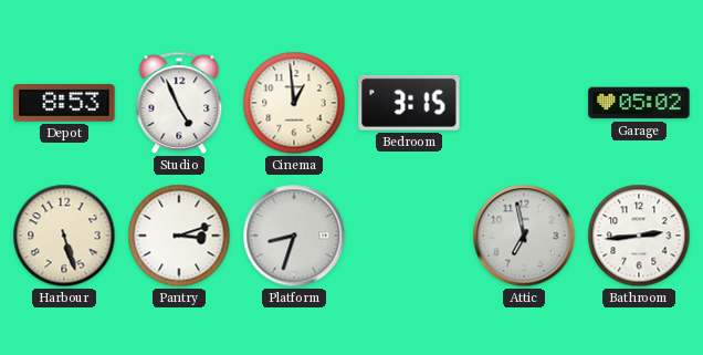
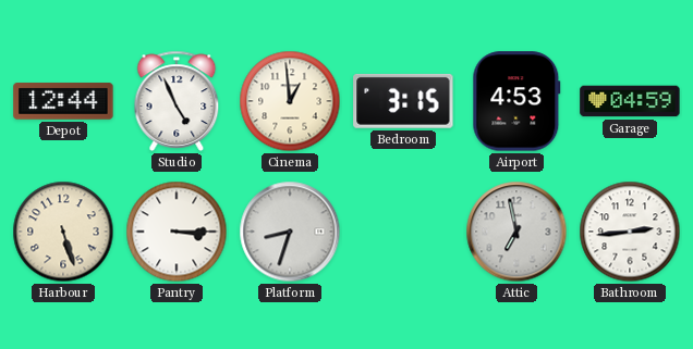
Depot: 8:53 -> 12:44 (63, 101)
Airport: none -> 4:53 (516, 101)
Garage: 05:02 -> 04:59 (630, 101)
Pantry: 3:12 -> 3:15 (177, 232)
